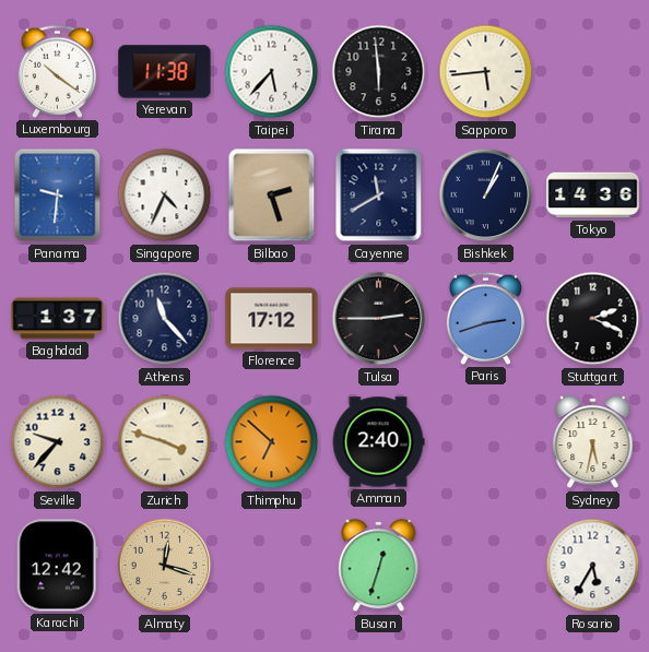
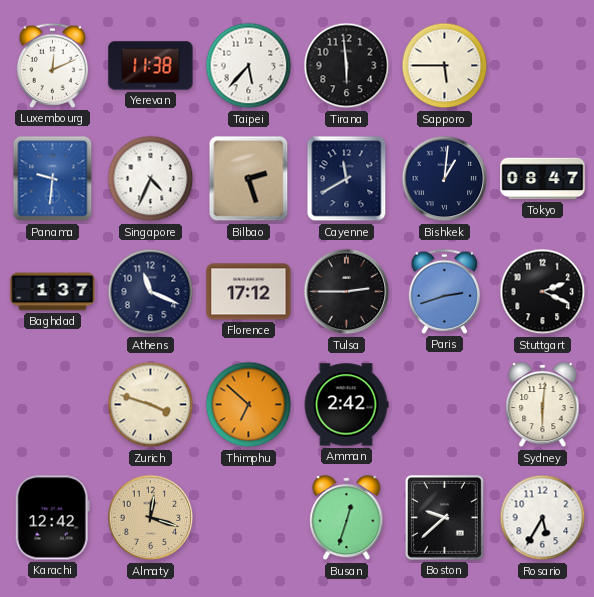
Luxembourg: 10:21 -> 12:11 (53, 65)
Sapporo: 5:44 -> 5:45 (445, 66)
Bishkek: 1:04 -> 1:01 (445, 179)
Tokyo: 14:36 -> 08:47 (543, 179)
Athens: 11:23 -> 11:19 (151, 292)
Seville: 9:37 -> none (58, 442)
Amman: 2:40 -> 2:42 (346, 405)
Sydney: 5:32 -> 6:01 (543, 405)
Boston: none -> 9:38 (444, 517)
